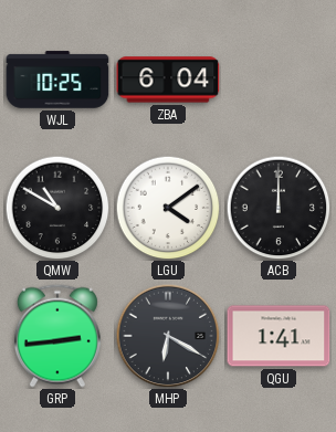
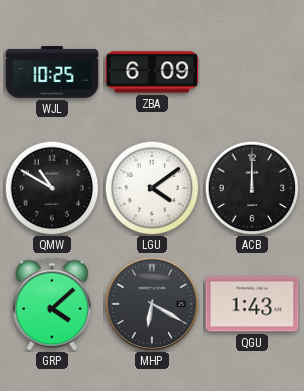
ZBA: 6:04 -> 6:09 (152, 72)
GRP: 2:44 -> 4:08 (52, 304)
QGU: 1:41 -> 1:43 (252, 304)
